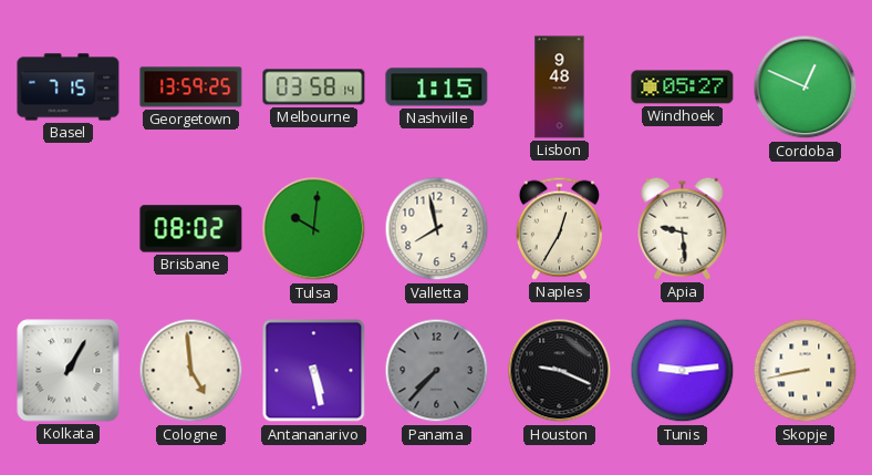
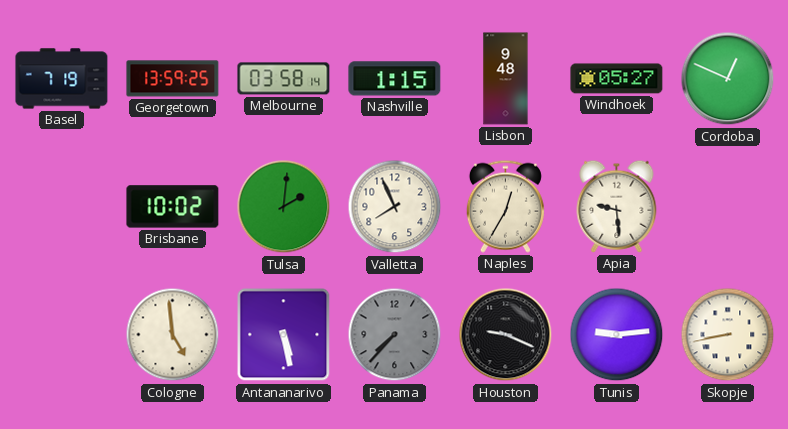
Basel: 7:15 -> 7:19 (62, 79)
Brisbane: 08:02 -> 10:02 (173, 207)
Tulsa: 10:01 -> 2:01 (284, 207)
Valletta: 7:58 -> 7:56 (395, 207)
Kolkata: 1:05 -> none (69, 371)
